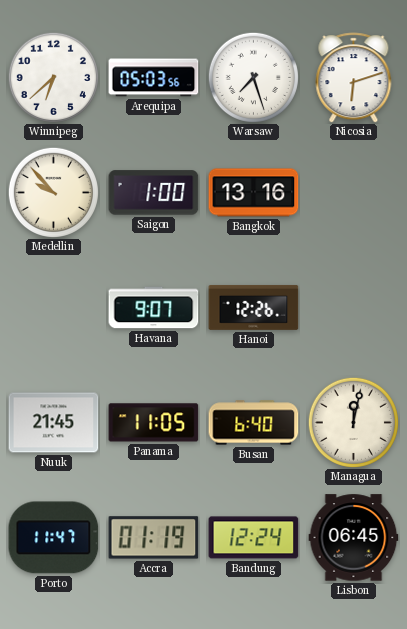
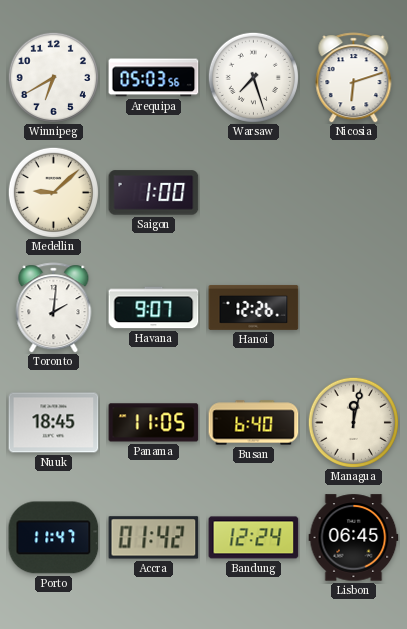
Winnipeg: 6:38 -> 6:40 (53, 77)
Medellin: 9:53 -> 9:08 (53, 192)
Bangkok: 13:16 -> none (254, 193)
Toronto: none -> 2:01 (54, 308)
Nuuk: 21:45 -> 18:45 (54, 423)
Accra: 01:19 -> 01:42 (154, 538)
